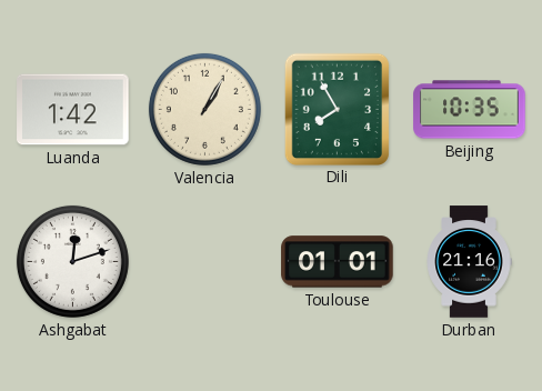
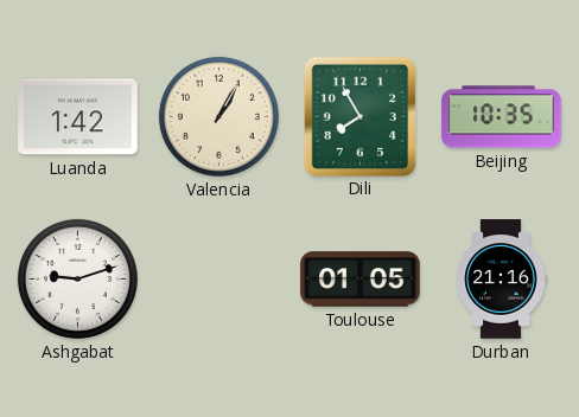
Ashgabat: 12:12 -> 9:12 (77, 278)
Toulouse: 01:01 -> 01:05 (361, 280)
